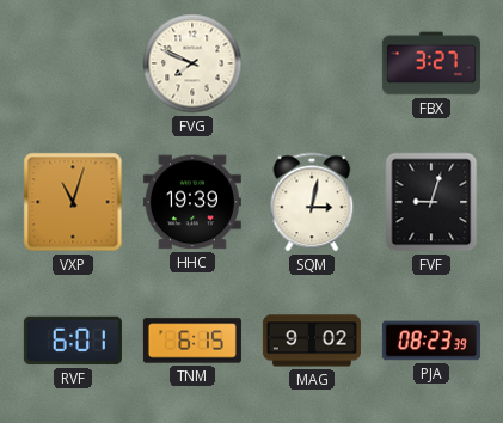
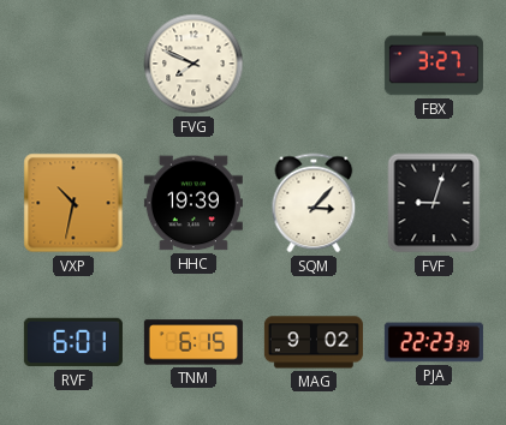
VXP: 11:03 -> 10:32 (73, 203)
SQM: 3:02 -> 3:07 (314, 203)
PJA: 08:23 -> 22:23 (434, 342)
